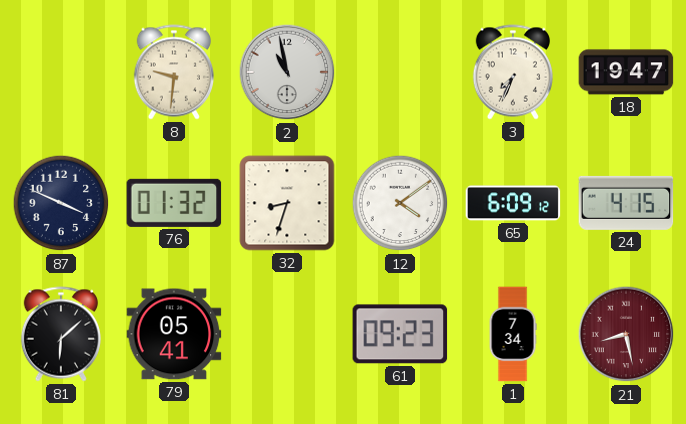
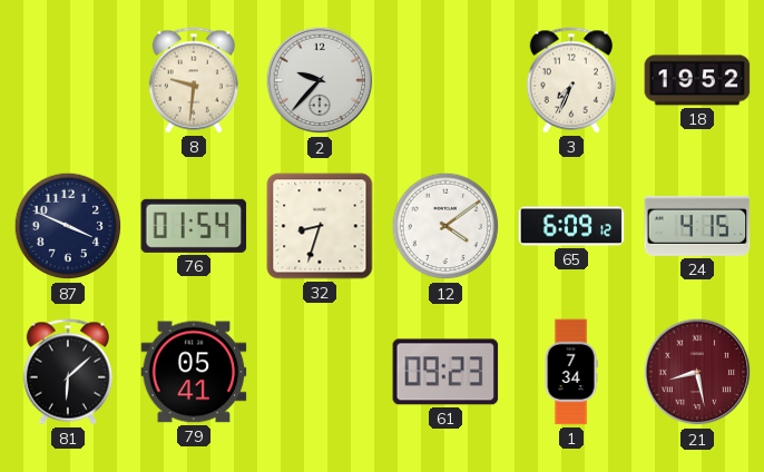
2: 10:58 -> 9:37 (320, 80)
18: 19:47 -> 19:52 (697, 80)
76: 01:32 -> 01:54 (194, 226)
